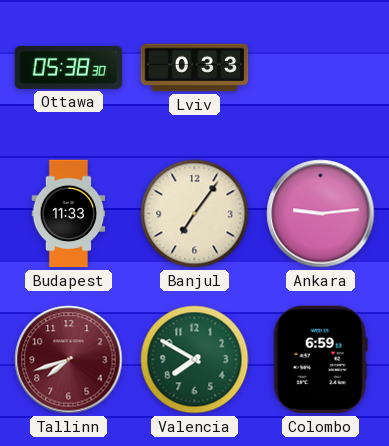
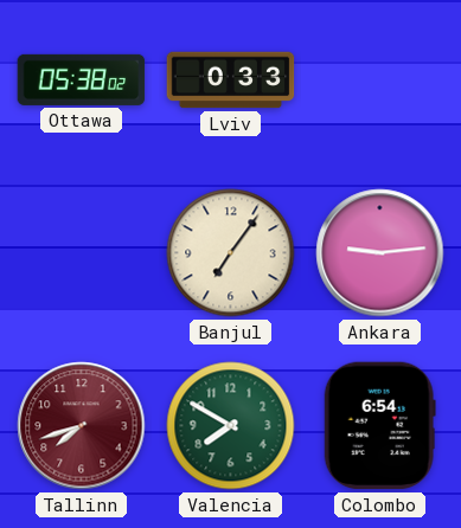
Ottawa: 05:38:30 -> 05:38:02 (82, 79)
Budapest: 11:33 -> none (69, 214)
Colombo: 6:59 -> 6:54 (379, 426)
